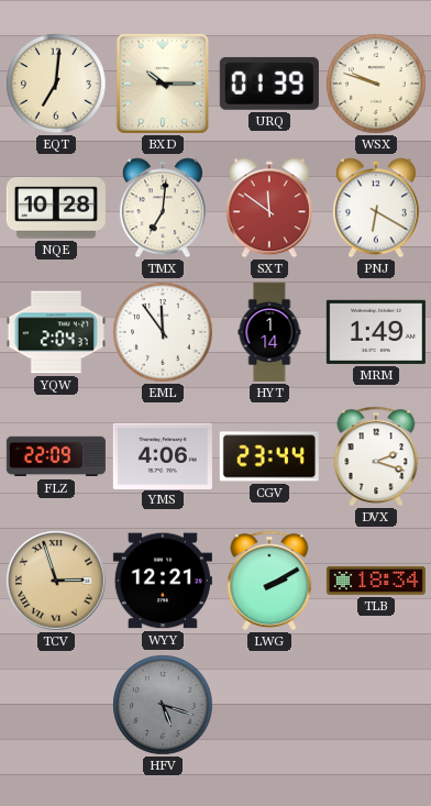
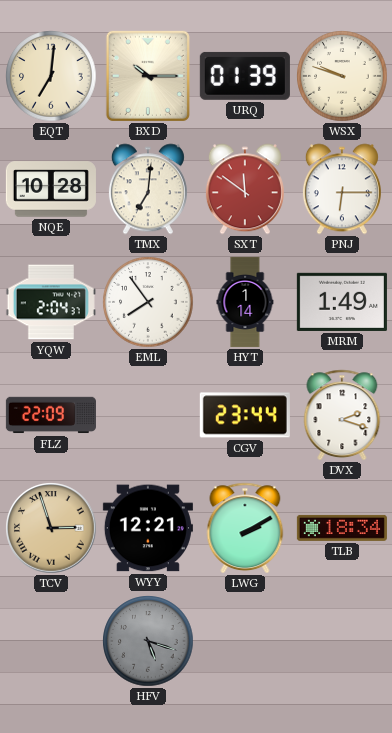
PNJ: 6:20 -> 6:15 (342, 189)
EML: 11:54 -> 7:54 (148, 302)
YMS: 4:06 -> none (163, 455)
